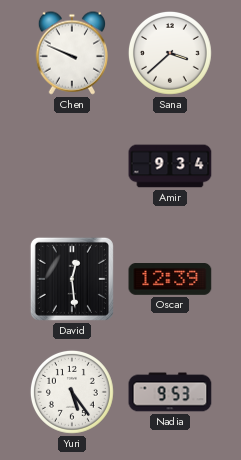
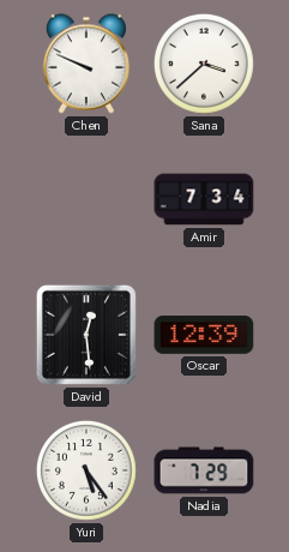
Amir: 9:34 -> 7:34 (204, 199)
Nadia: 9:53 -> 7:29 (204, 470)
